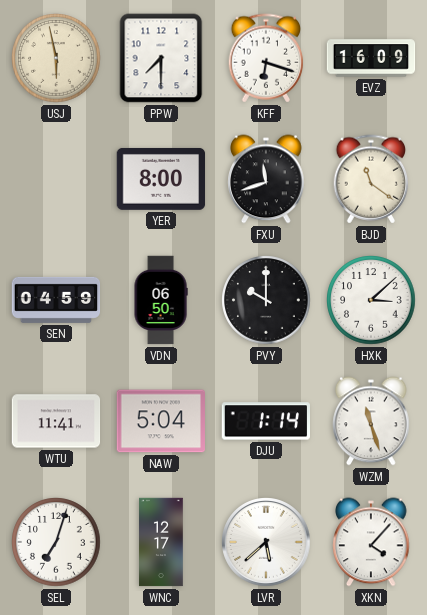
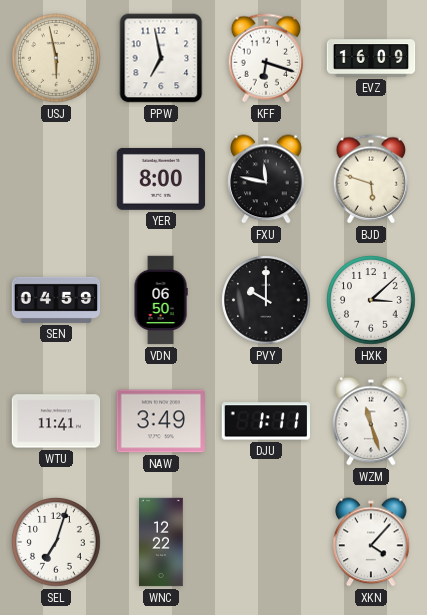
PPW: 7:30 -> 6:58 (161, 58)
FXU: 11:42 -> 11:47 (266, 179)
BJD: 11:21 -> 5:48 (371, 179)
NAW: 5:04 -> 3:49 (160, 421)
DJU: 1:14 -> 1:11 (266, 421)
WNC: 12:17 -> 12:22 (161, 542)
LVR: 5:38 -> none (266, 542)
